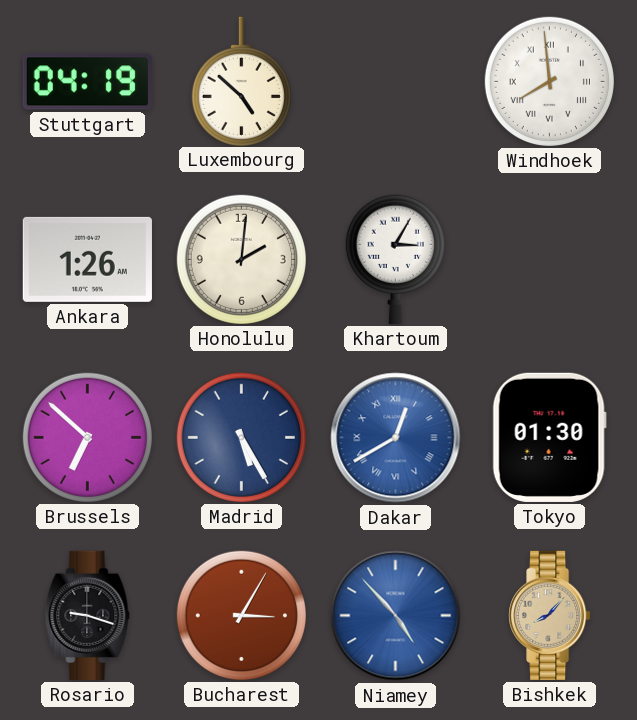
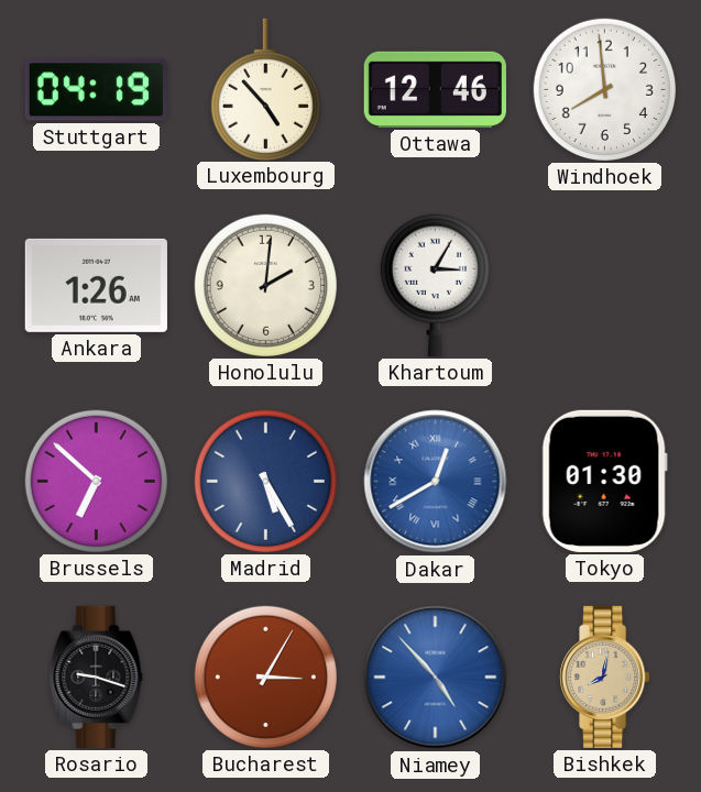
Luxembourg: 4:52 -> 4:53 (265, 89)
Ottawa: none -> 12:46 (435, 89)
Windhoek numerals: Roman -> Arabic (604, 89)
Bishkek: 8:07 -> 8:02 (605, 676)
